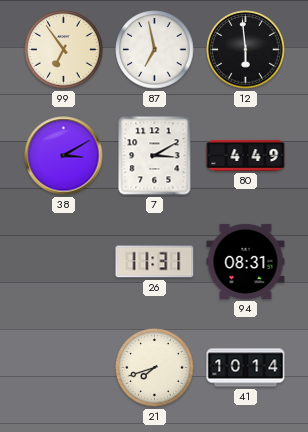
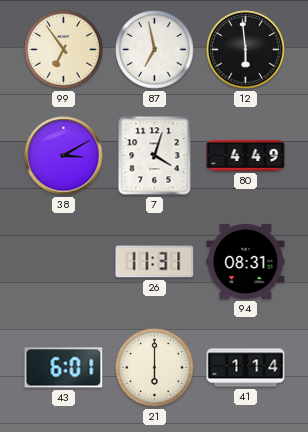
7: 3:10 -> 4:03 (155, 156)
43: none -> 6:01 (64, 368)
21: 7:42 -> 6:00 (155, 368)
41: 10:14 -> 1:14 (246, 368)
